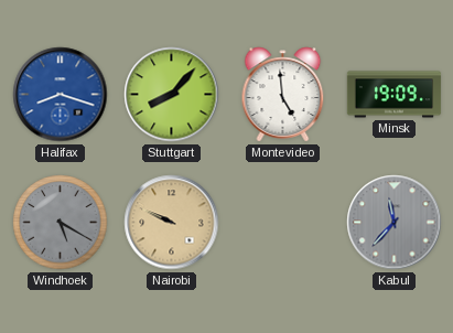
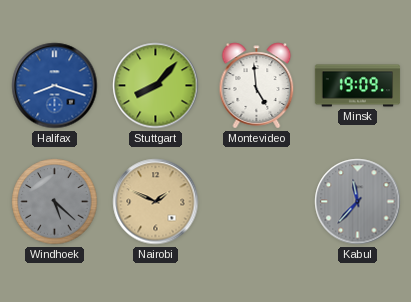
Windhoek: 5:20 -> 5:22 (55, 202)
Nairobi: 9:49 -> 1:49 (156, 202)
